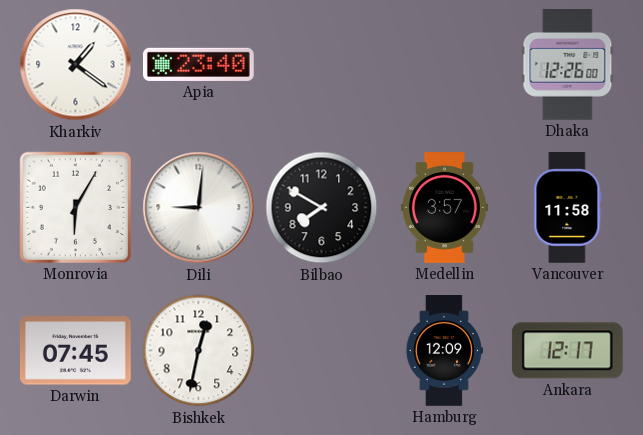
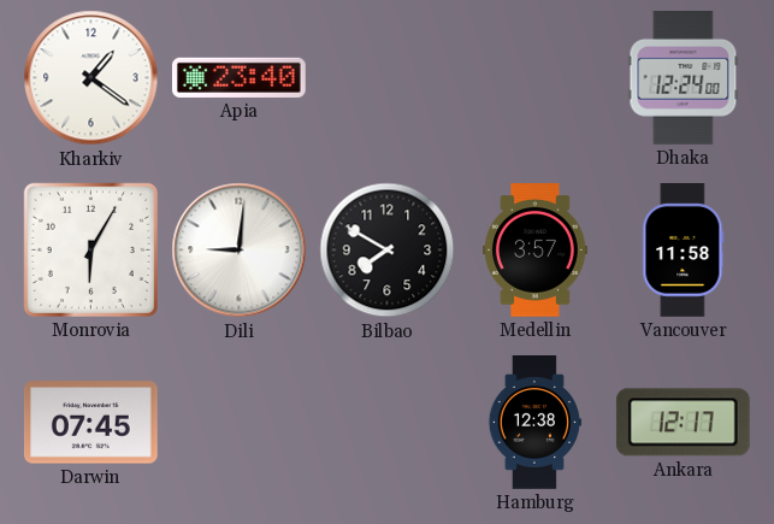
Dhaka: 12:26 -> 12:24 (684, 78)
Bishkek: 12:32 -> none (199, 351)
Hamburg: 12:09 -> 12:38 (534, 423)
